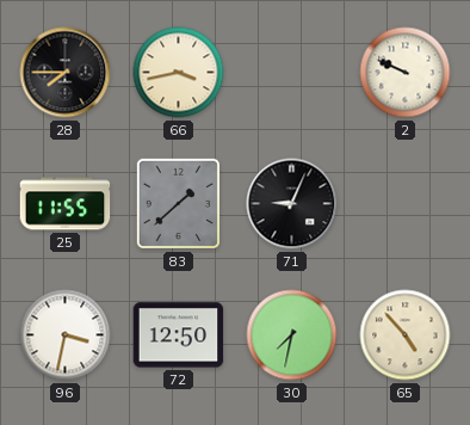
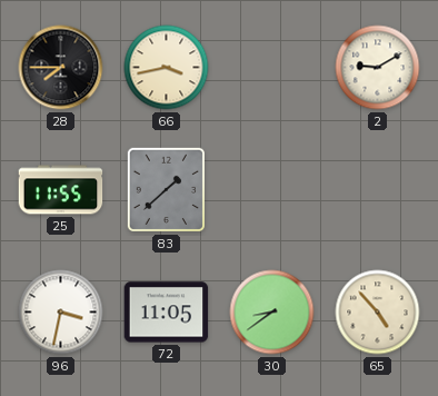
2: 9:49 -> 9:10 (378, 68)
71: 9:04 -> none (292, 204)
72: 12:50 -> 11:05 (167, 313)
30: 7:32 -> 8:39 (272, 313)
